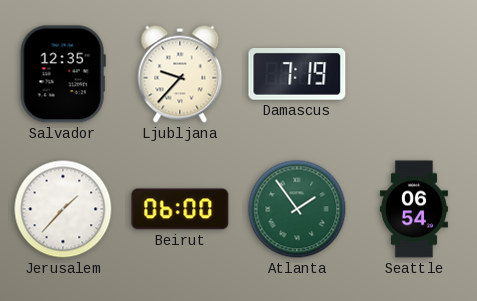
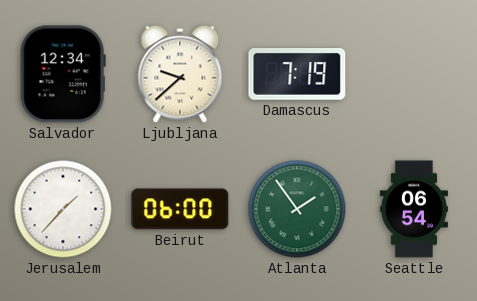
Salvador: 12:35 -> 12:34 (63, 74)
Ljubljana: 9:37 -> 9:38 (180, 74)
